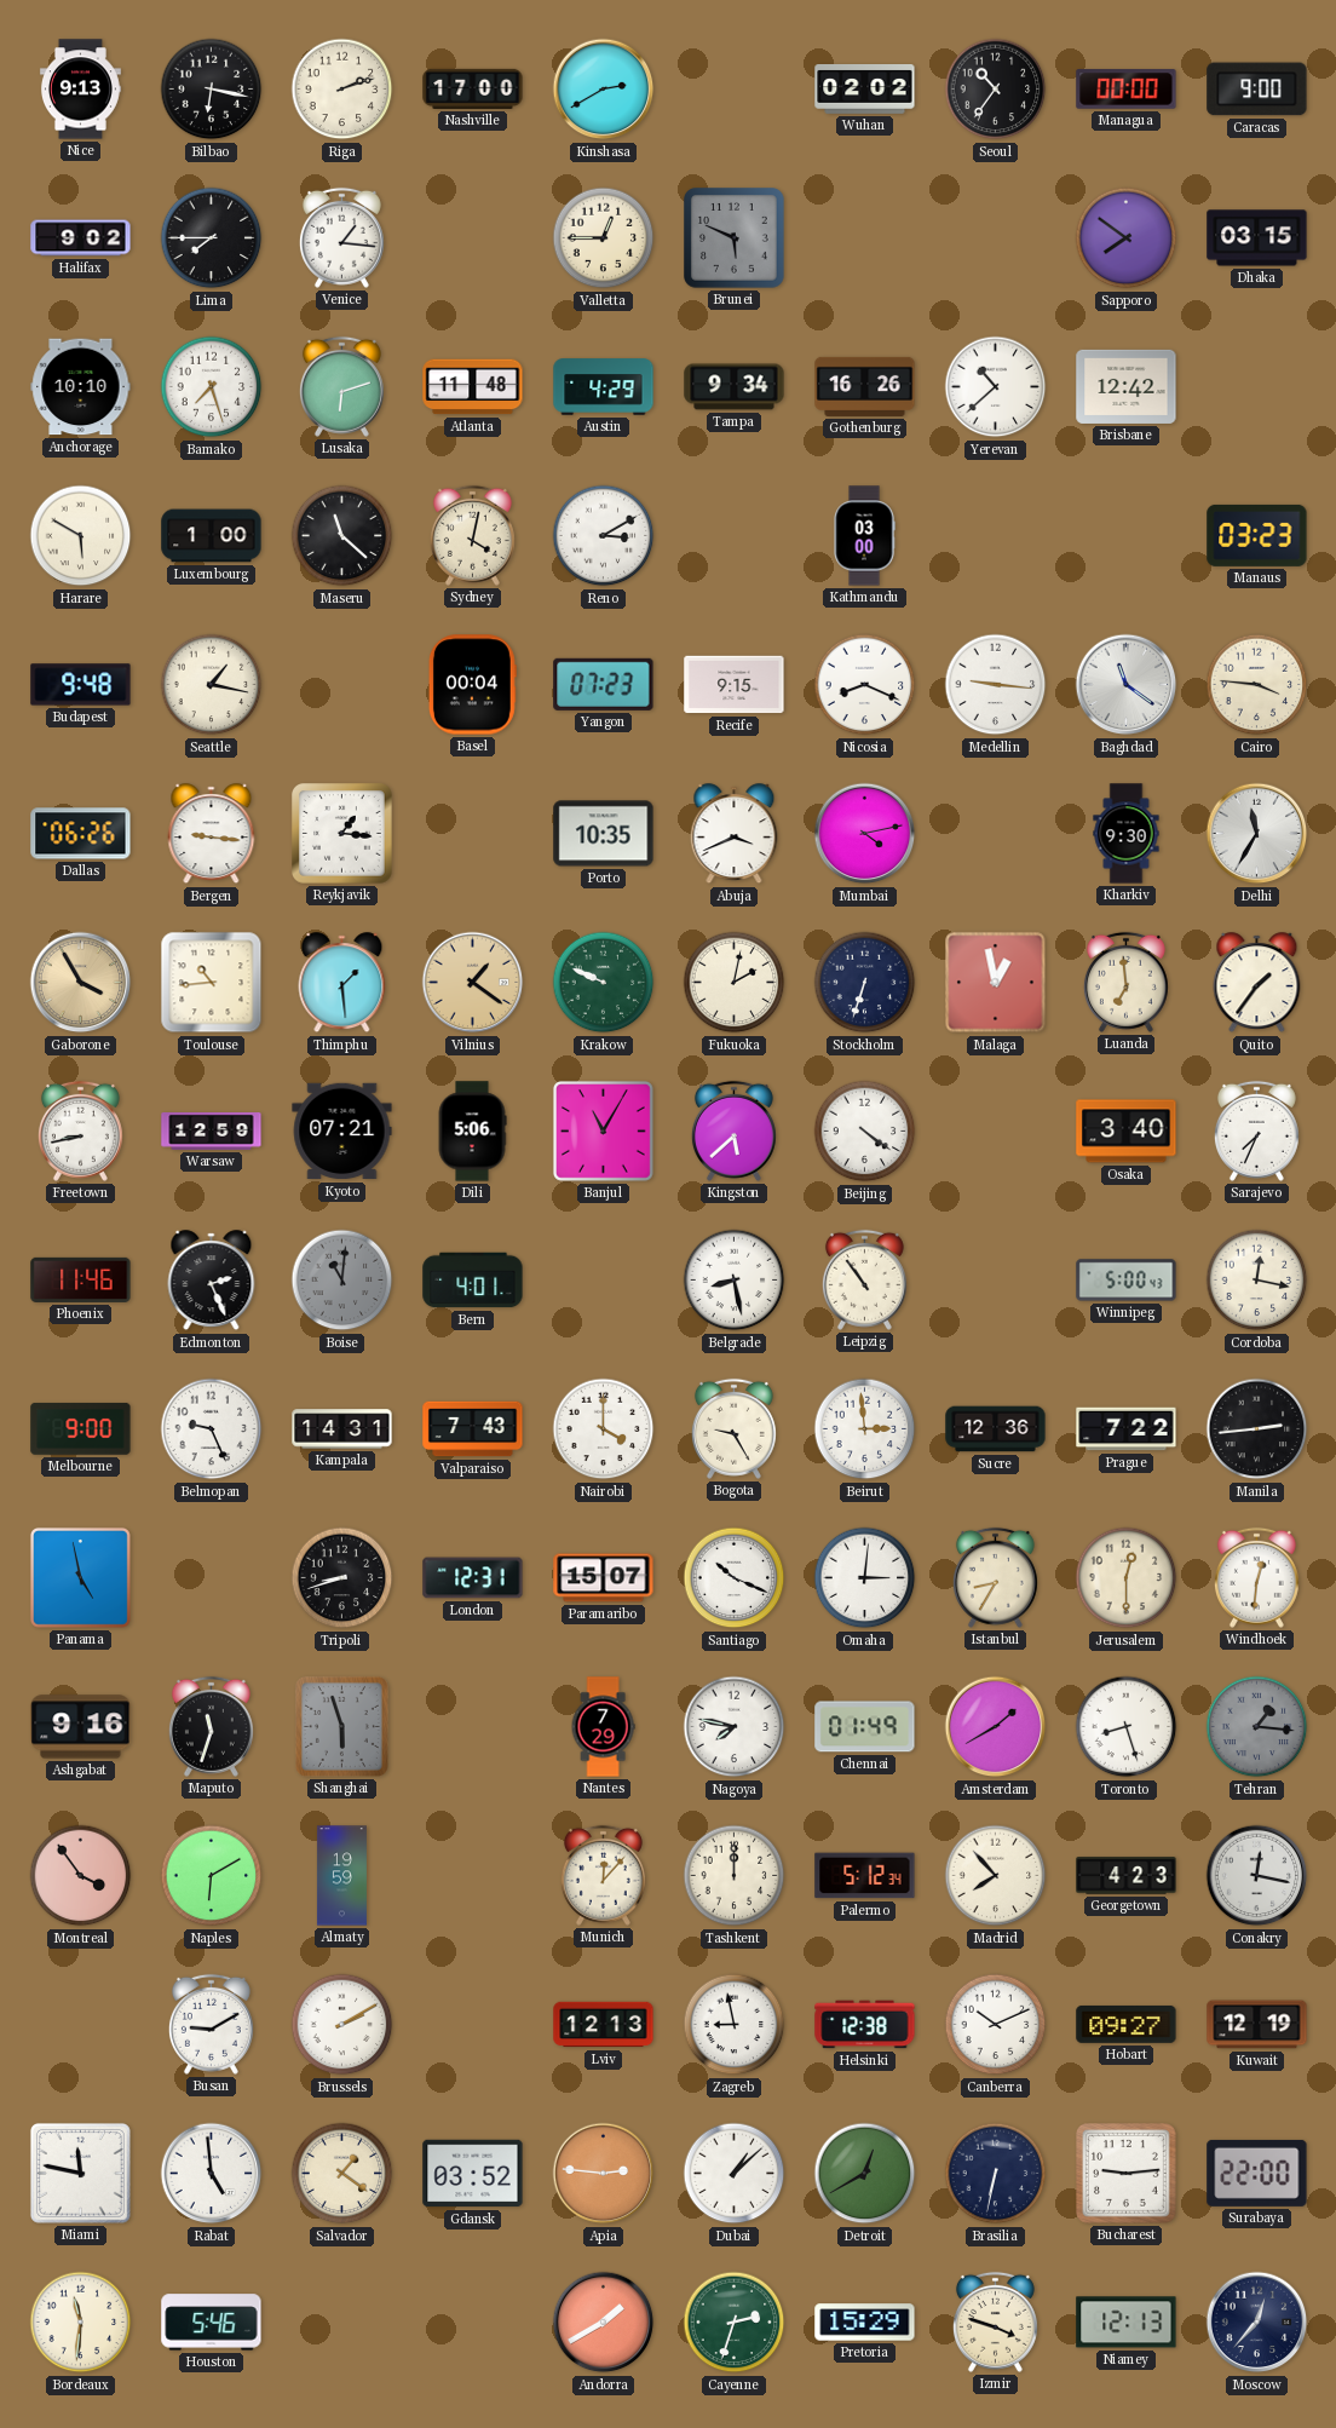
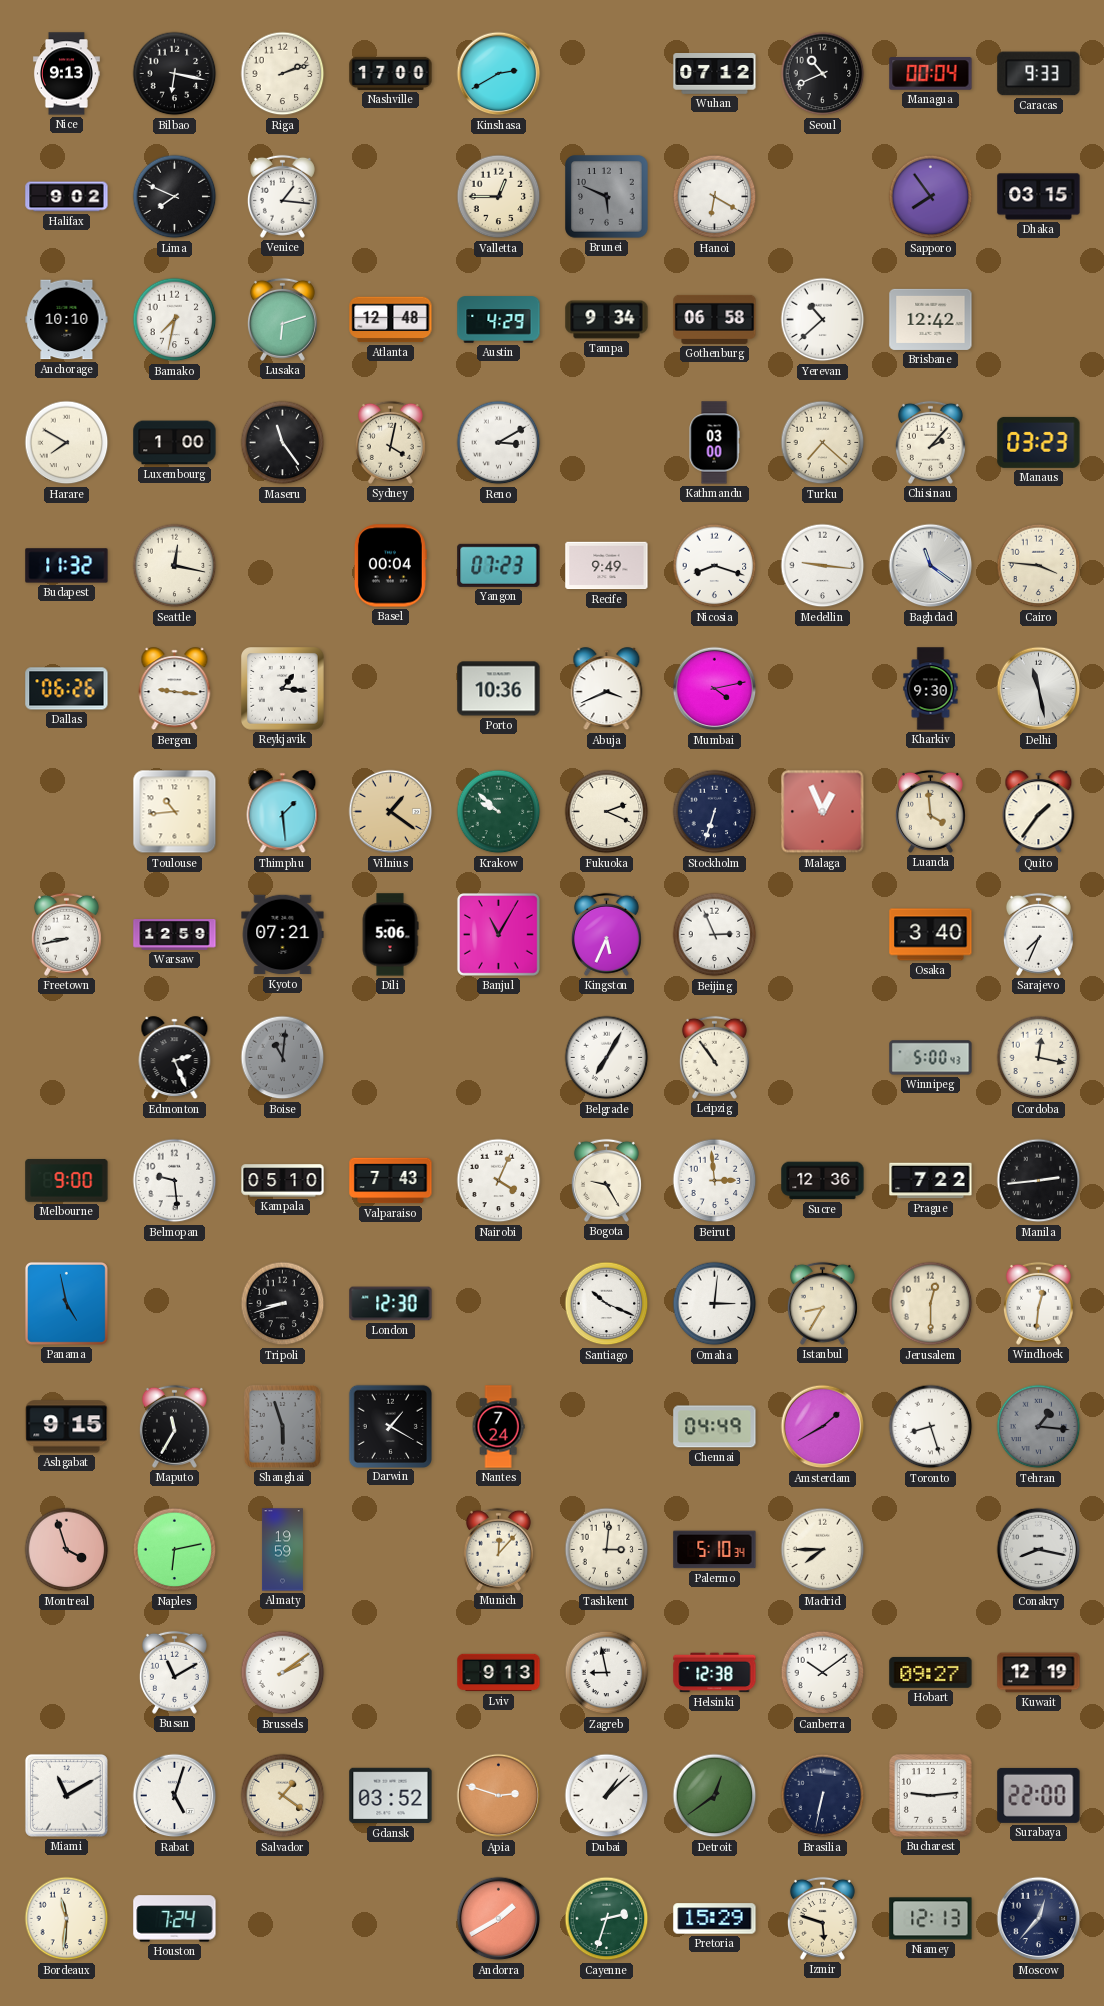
Wuhan: 02:02 -> 07:12 (715, 74)
Seoul: 10:36 -> 10:41 (823, 74)
Managua: 00:00 -> 00:04 (931, 74)
Caracas: 9:00 -> 9:33 (1039, 74)
Lima: 7:45 -> 7:49 (175, 197)
Hanoi: none -> 6:20 (715, 197)
Sapporo: 7:51 -> 7:54 (931, 197)
Bamako: 7:27 -> 7:32 (175, 320)
Atlanta: 11:48 -> 12:48 (391, 320)
Gothenburg: 16:26 -> 06:58 (715, 319)
Harare: 5:50 -> 7:50 (67, 443)
Maseru: 11:22 -> 11:24 (283, 443)
Turku: none -> 7:22 (823, 443)
Chisinau: none -> 2:07 (930, 442)
Budapest: 9:48 -> 11:32 (67, 566)
Seattle: 1:17 -> 12:17 (175, 566)
Recife: 9:15 -> 9:49 (607, 566)
Nicosia: 8:19 -> 8:18 (715, 566)
Porto: 10:35 -> 10:36 (499, 689)
Delhi: 11:35 -> 11:28 (1039, 689)
Gaborone: 3:55 -> none (81, 983)
Krakow: 9:49 -> 9:52 (499, 812)
Fukuoka: 2:02 -> 2:19 (607, 812)
Malaga: 12:58 -> 12:56 (823, 812)
Luanda: 6:59 -> 3:59 (930, 811)
Kingston: 5:38 -> 5:34 (606, 934)
Beijing: 4:21 -> 2:56 (715, 935)
Phoenix: 11:46 -> none (81, 1279)
Bern: 4:01 -> none (473, 1281)
Belgrade: 8:28 -> 7:05 (607, 1058)
Belmopan: 9:26 -> 9:29 (175, 1181)
Kampala: 14:31 -> 05:10 (283, 1181)
Nairobi: 4:00 -> 4:04 (499, 1181)
London: 12:31 -> 12:30 (391, 1304)
Paramaribo: 15:07 -> none (604, 1578)
Ashgabat: 9:16 -> 9:15 (67, 1427)
Maputo: 11:33 -> 11:35 (174, 1426)
Darwin: none -> 1:20 (390, 1426)
Nantes: 7:29 -> 7:24 (498, 1427)
Nagoya: 7:47 -> none (735, 1727)
Chennai: 01:49 -> 04:49 (715, 1427)
Montreal: 3:54 -> 3:57 (67, 1550)
Naples: 6:10 -> 6:13 (175, 1550)
Tashkent: 12:00 -> 3:01 (607, 1550)
Palermo: 5:12 -> 5:10 (715, 1550)
Madrid: 7:53 -> 7:45 (823, 1550)
Georgetown: 4:23 -> none (1127, 1876)
Conakry: 12:17 -> 8:17 (1039, 1550)
Busan: 9:10 -> 11:10 (174, 1672)
Brussels: 2:10 -> 2:09 (283, 1673)
Lviv: 12:13 -> 9:13 (499, 1673)
Canberra: 10:11 -> 10:09 (823, 1673)
Miami: 11:47 -> 11:10 (66, 1795)
Rabat: 4:59 -> 5:03 (175, 1796)
Apia: 2:46 -> 2:48 (499, 1796)
Detroit: 12:40 -> 12:39 (715, 1796)
Houston: 5:46 -> 7:24 (175, 1919)
Izmir: 3:48 -> 5:48 (822, 1918)
